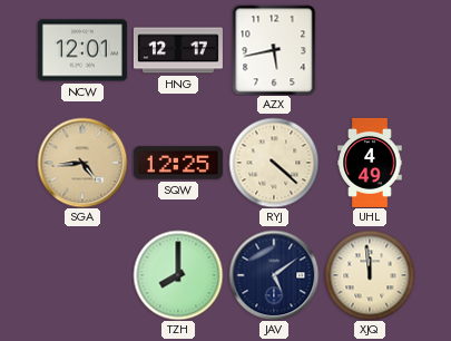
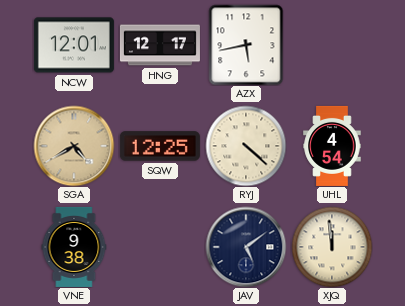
SGA: 4:44 -> 4:40 (74, 146)
UHL: 4:49 -> 4:54 (332, 146)
VNE: none -> 9:38 (74, 247)
TZH: 8:00 -> none (178, 275)
